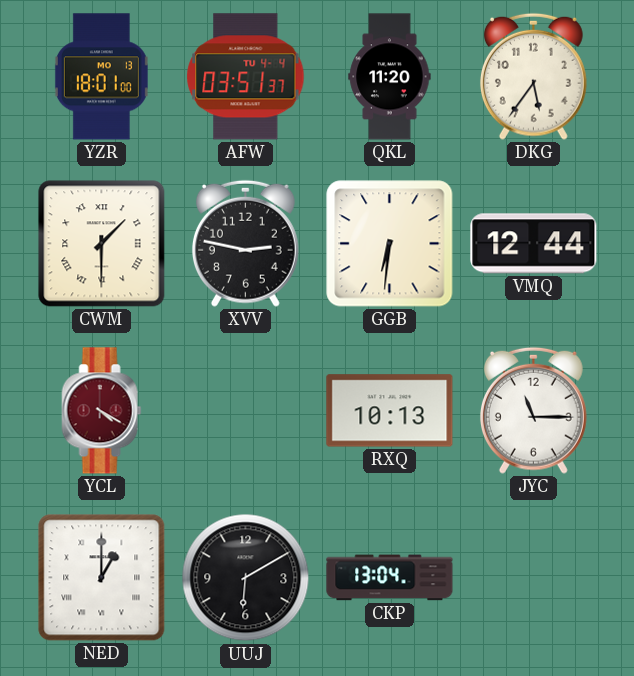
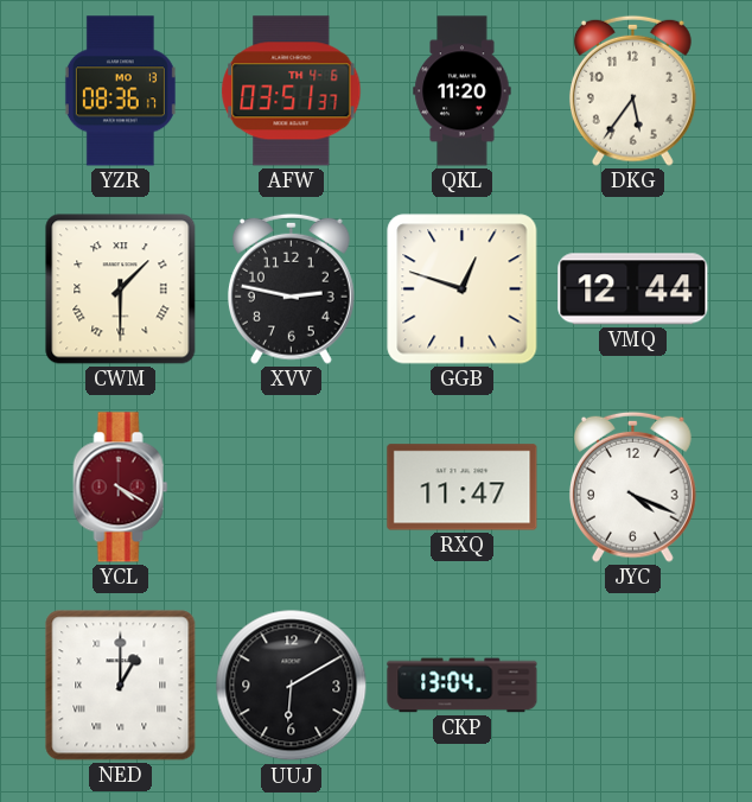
YZR: 18:01 -> 08:36 (120, 91)
AFW date: TU 4-4 -> TH 4-6 (292, 91)
GGB: 6:31 -> 12:48 (463, 289)
RXQ: 10:13 -> 11:47 (463, 488)
JYC: 11:15 -> 4:19 (632, 486)
